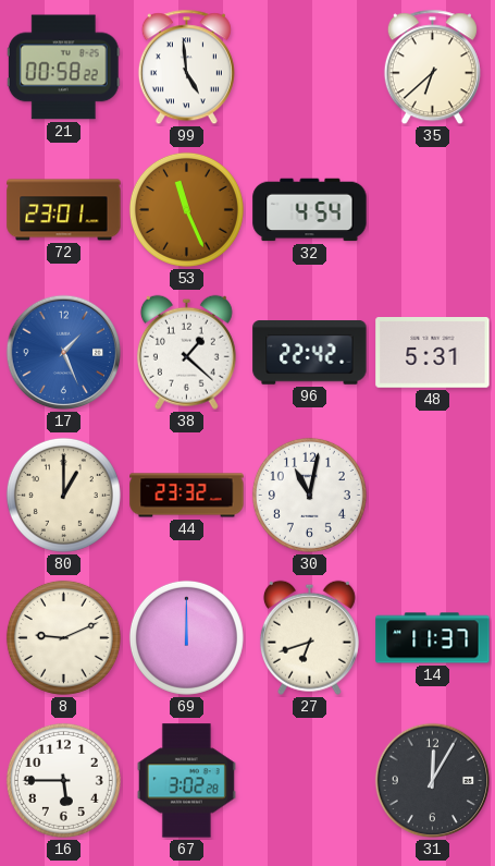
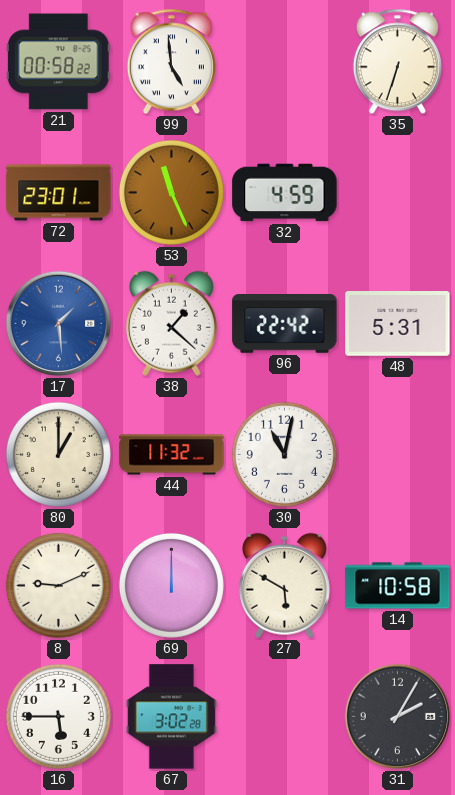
35: 6:38 -> 6:33 (397, 62)
32: 4:54 -> 4:59 (285, 193)
17: 1:26 -> 1:29 (59, 324)
44: 23:32 -> 11:32 (172, 455)
27: 6:42 -> 5:50 (284, 585)
14: 11:37 -> 10:58 (398, 586)
31: 12:05 -> 2:05 (398, 717)
